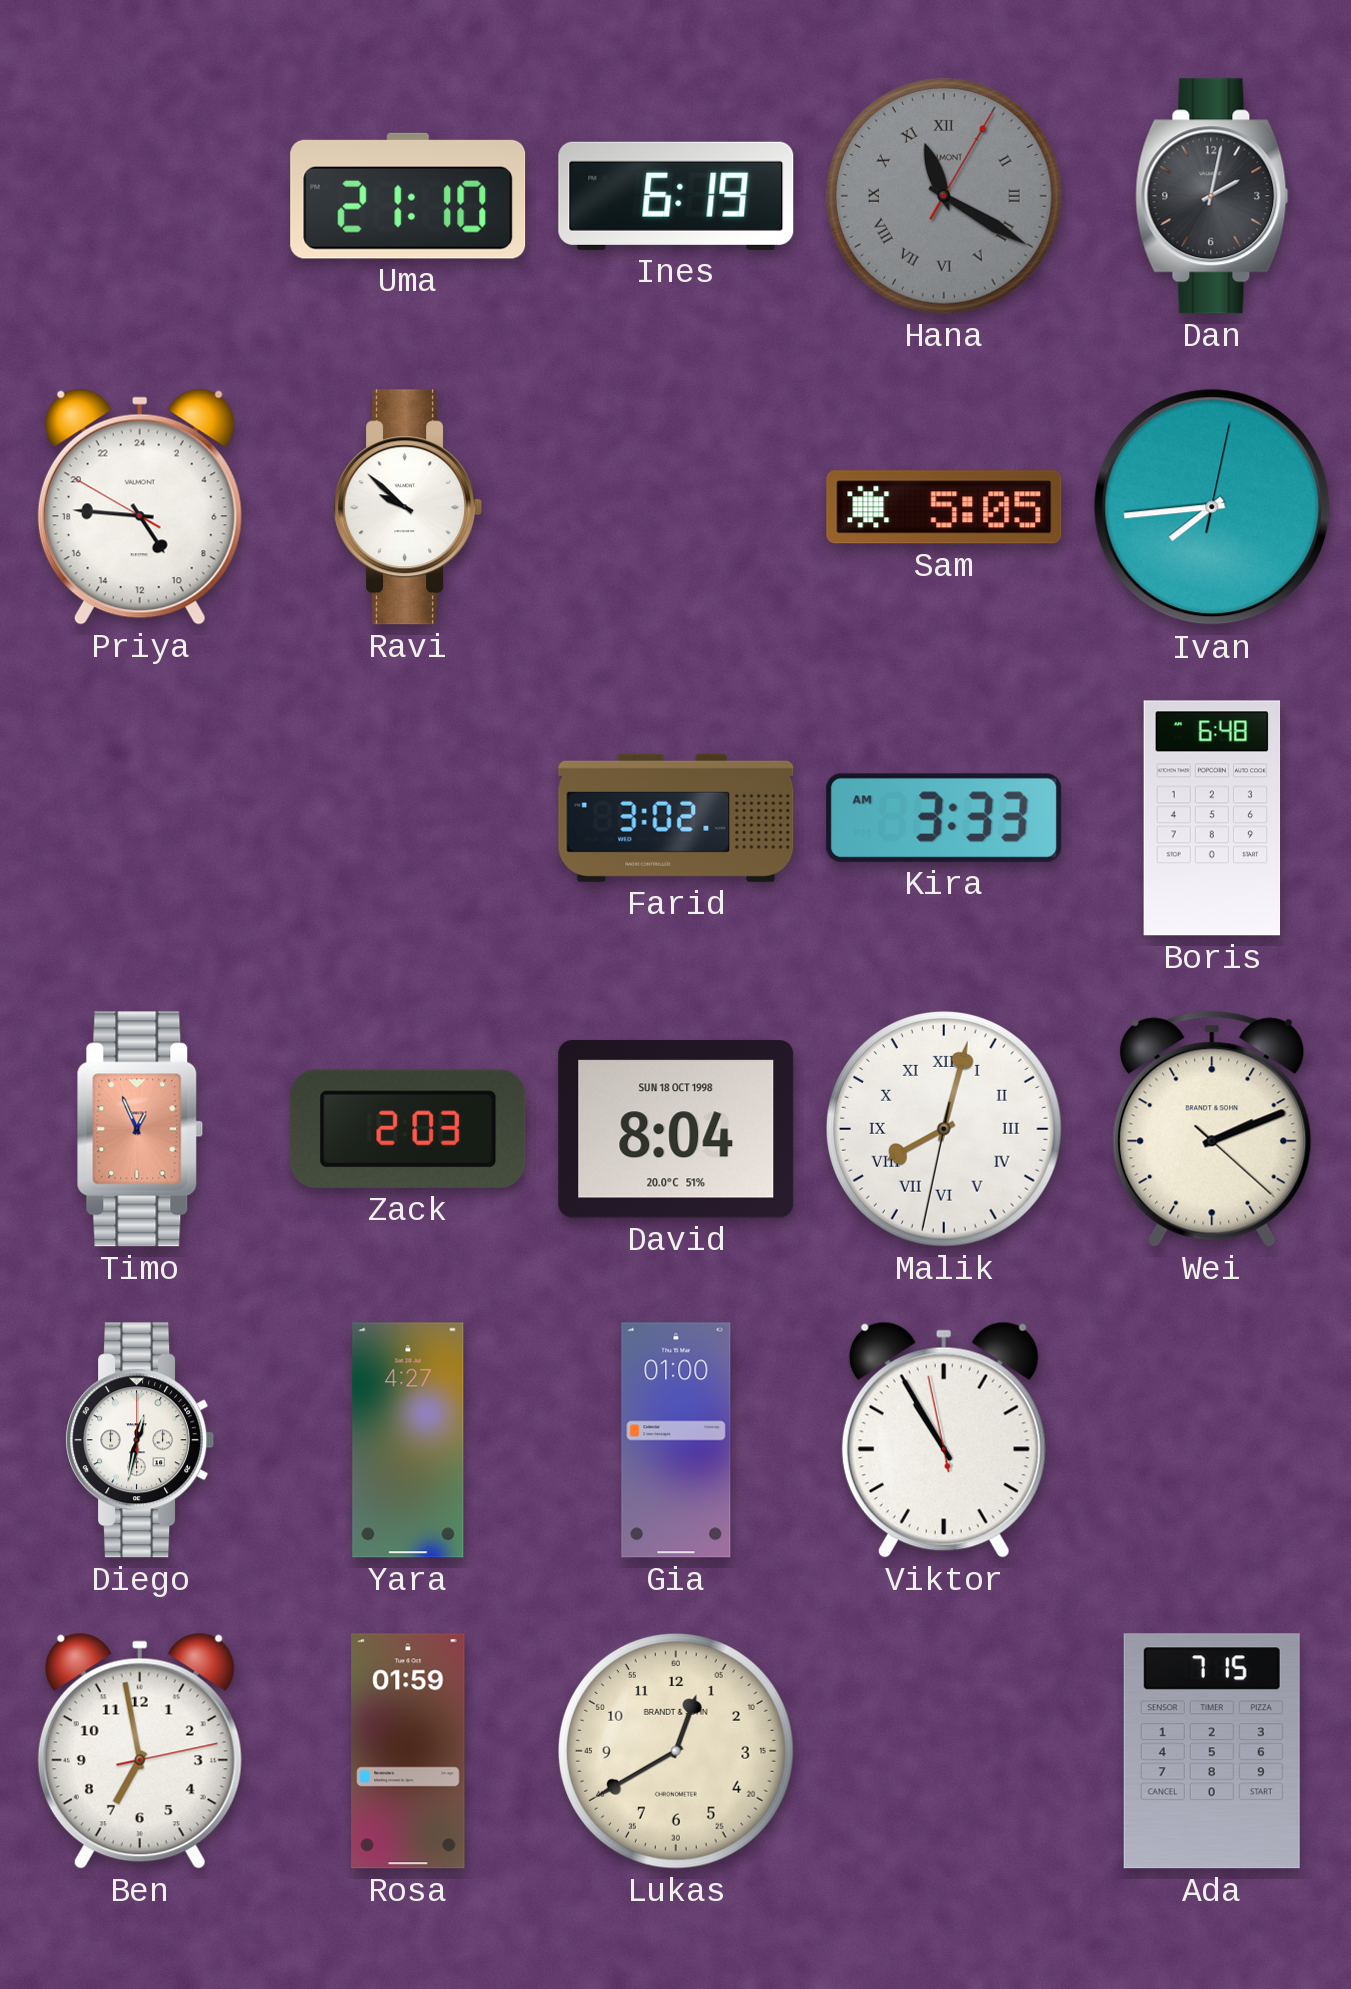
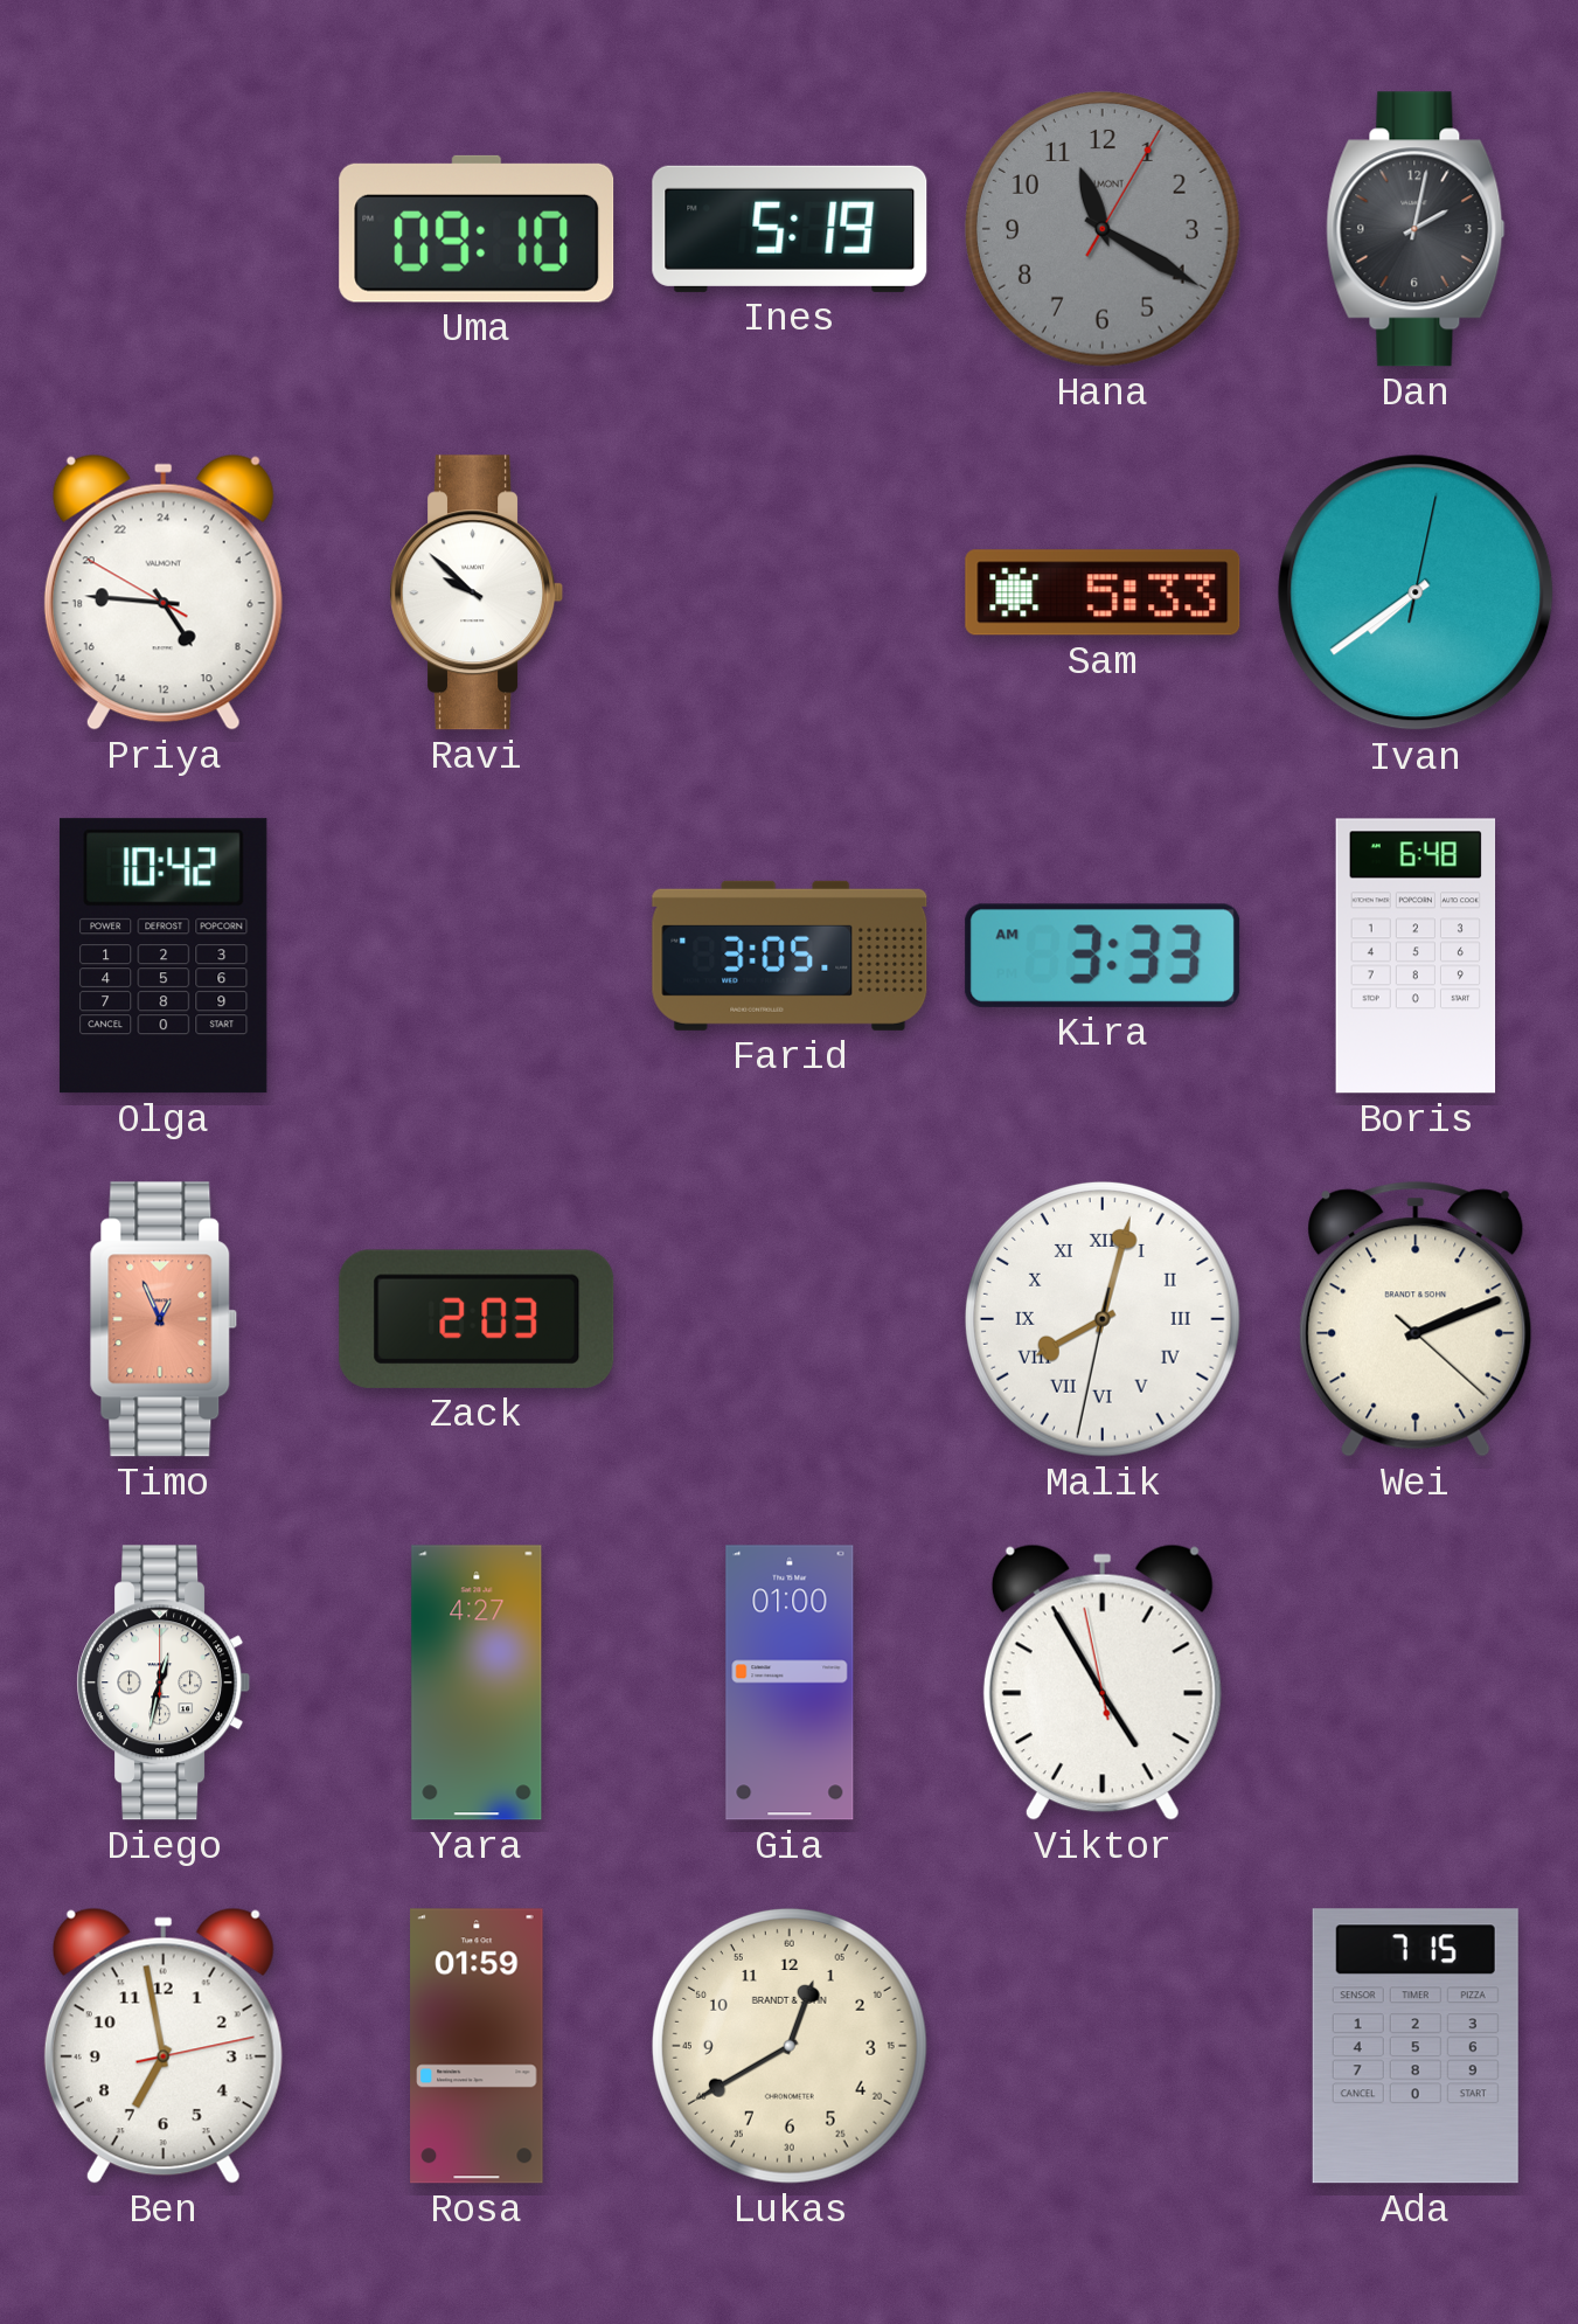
Uma: 21:10 -> 09:10 (477, 229)
Ines: 6:19 -> 5:19 (790, 229)
Hana numerals: Roman -> Arabic (1103, 229)
Sam: 5:05 -> 5:33 (1103, 592)
Ivan: 7:44 -> 7:39 (1416, 592)
Olga: none -> 10:42 (164, 956)
Farid: 3:02 -> 3:05 (790, 956)
David: 8:04 -> none (676, 1129)
Viktor: 10:54 -> 4:54 (1103, 1683)
